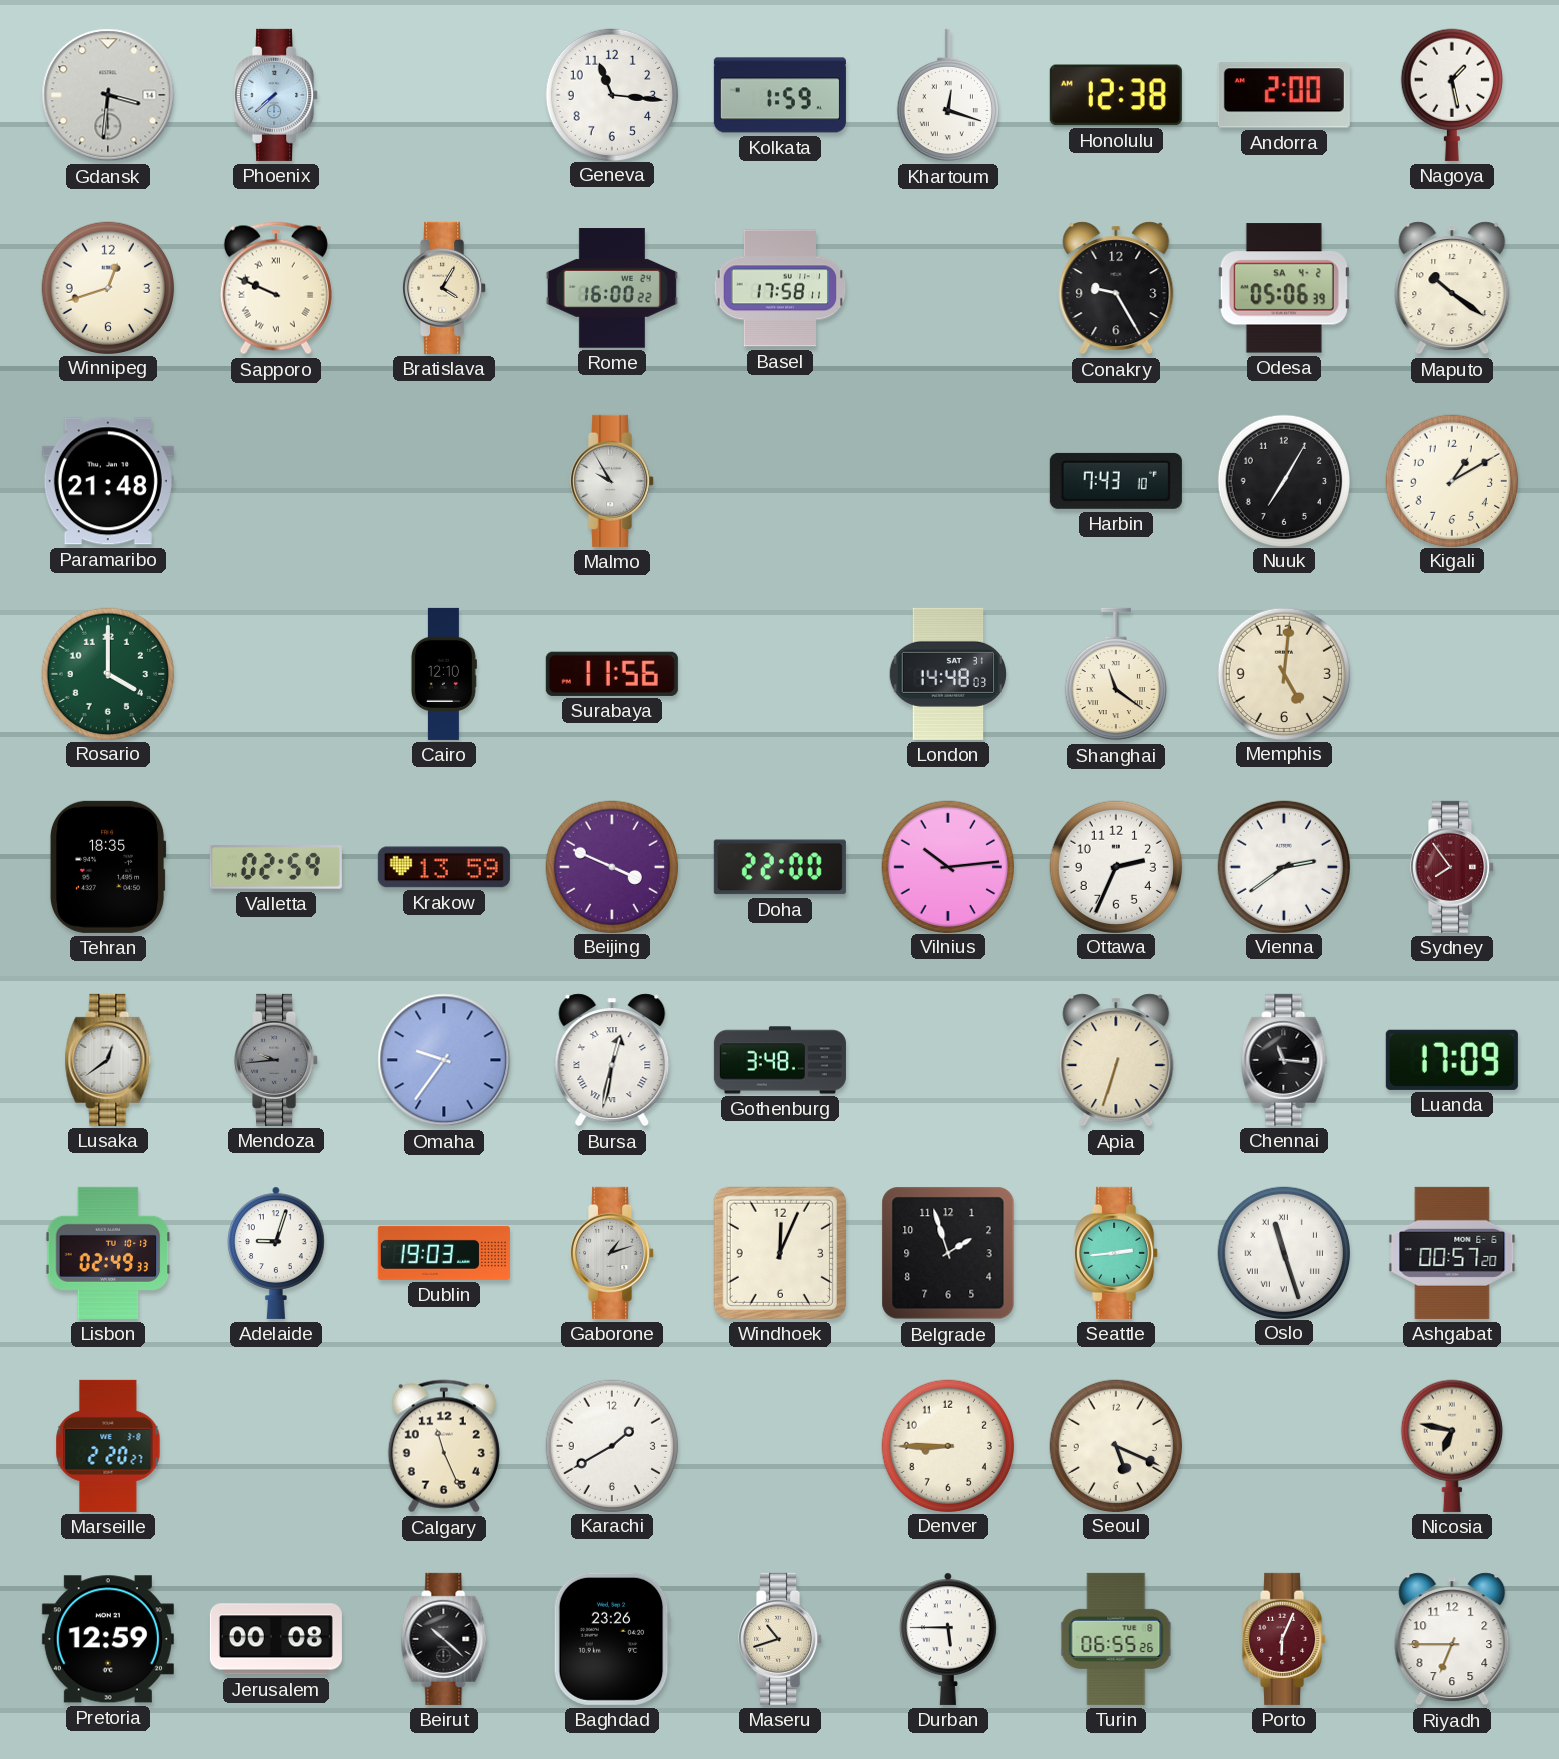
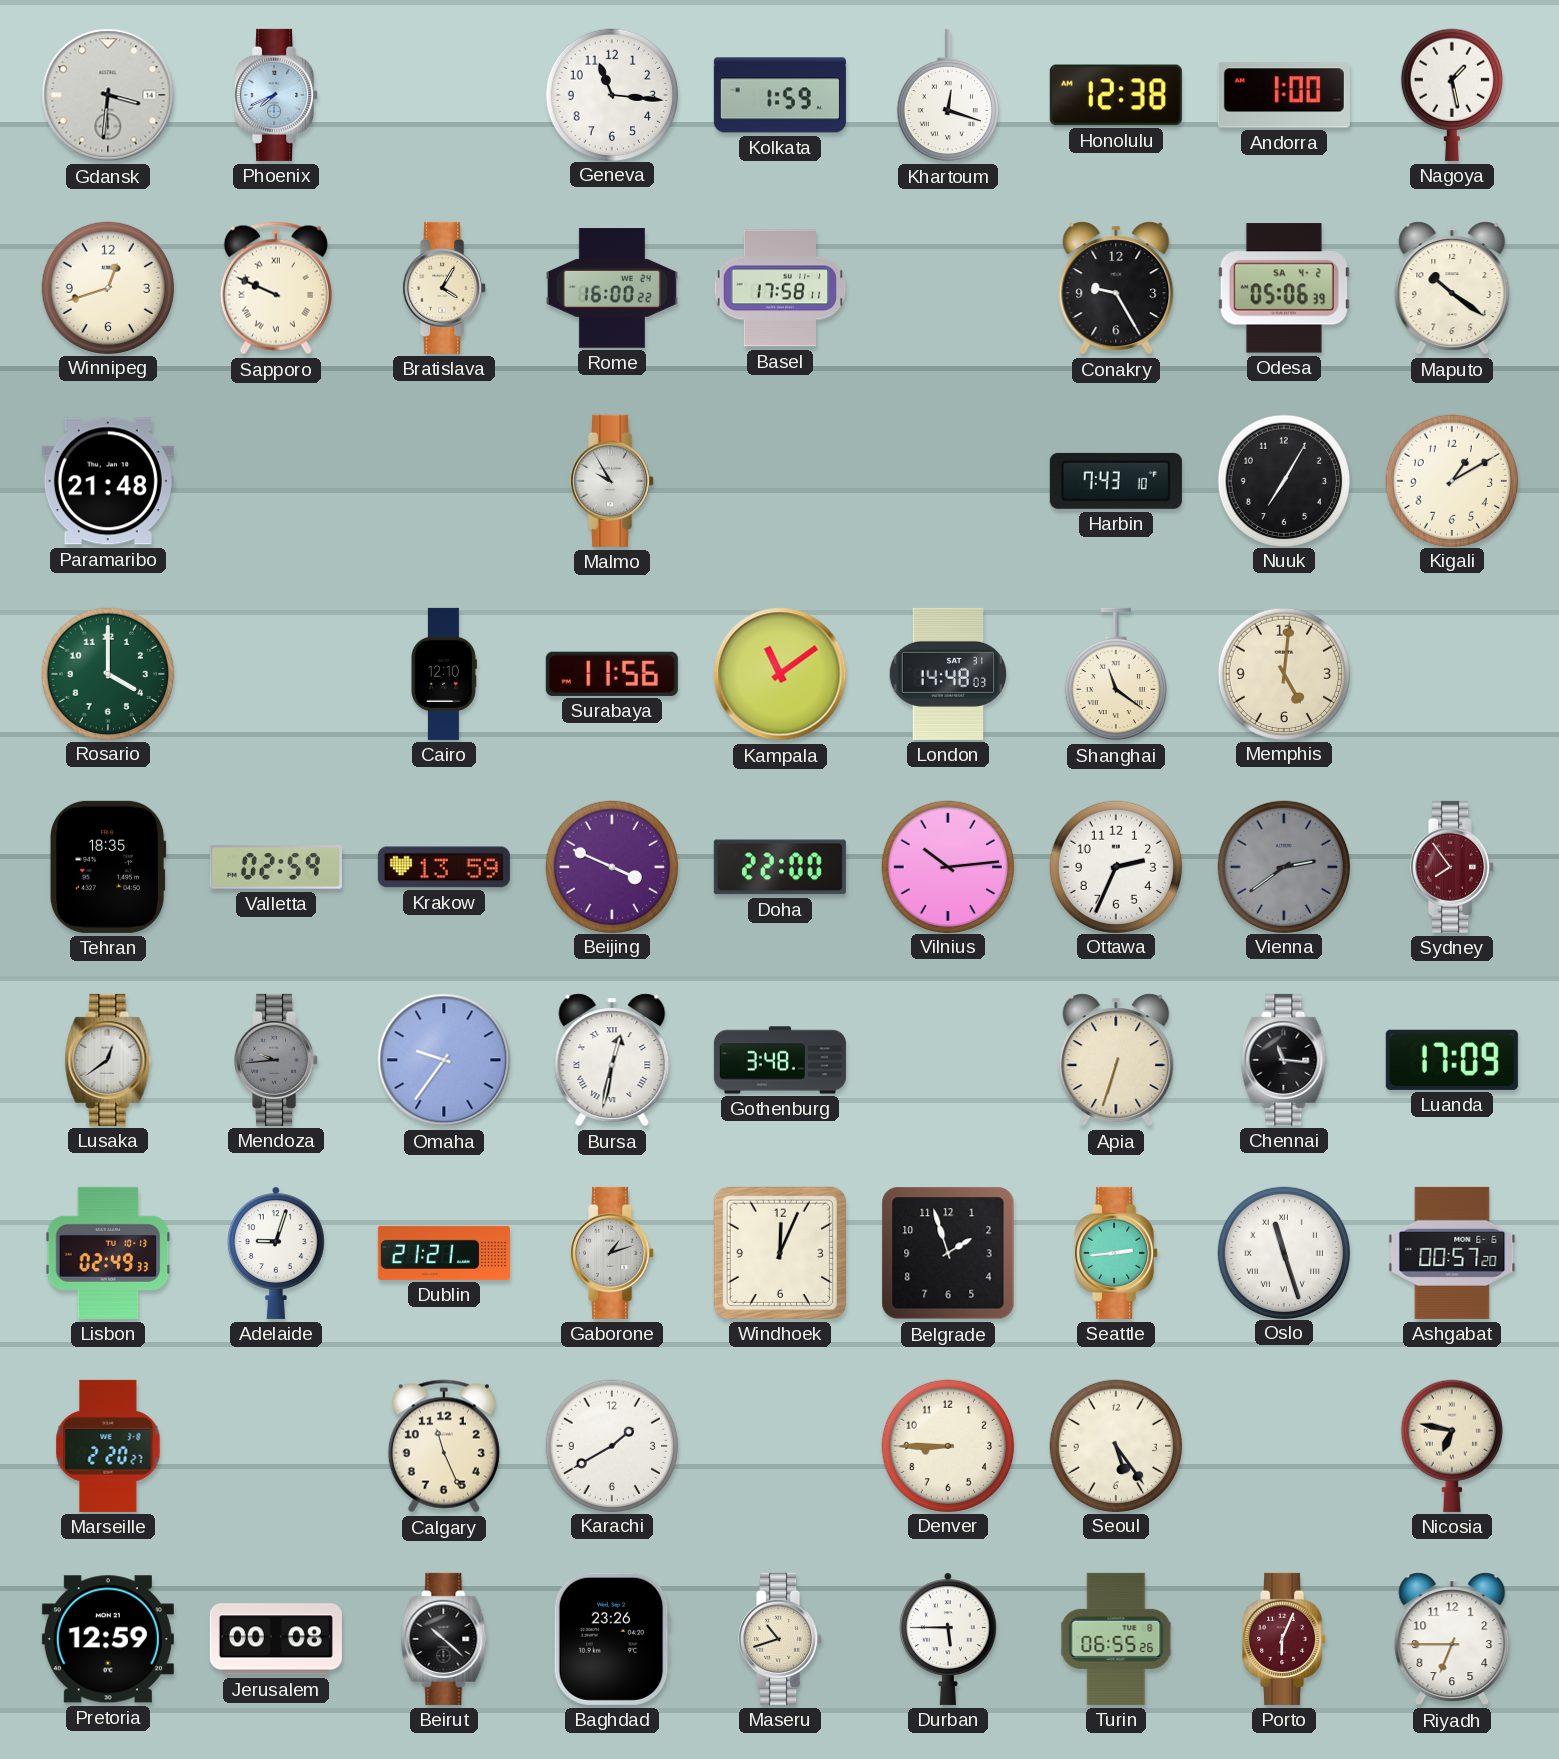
Phoenix: 7:38 -> 7:41 (277, 95)
Andorra: 2:00 -> 1:00 (1284, 95)
Kampala: none -> 11:09 (780, 674)
Vienna dial: white -> grey (1283, 866)
Dublin: 19:03 -> 21:21 (444, 1253)
Seoul: 5:19 -> 5:24 (1115, 1445)
